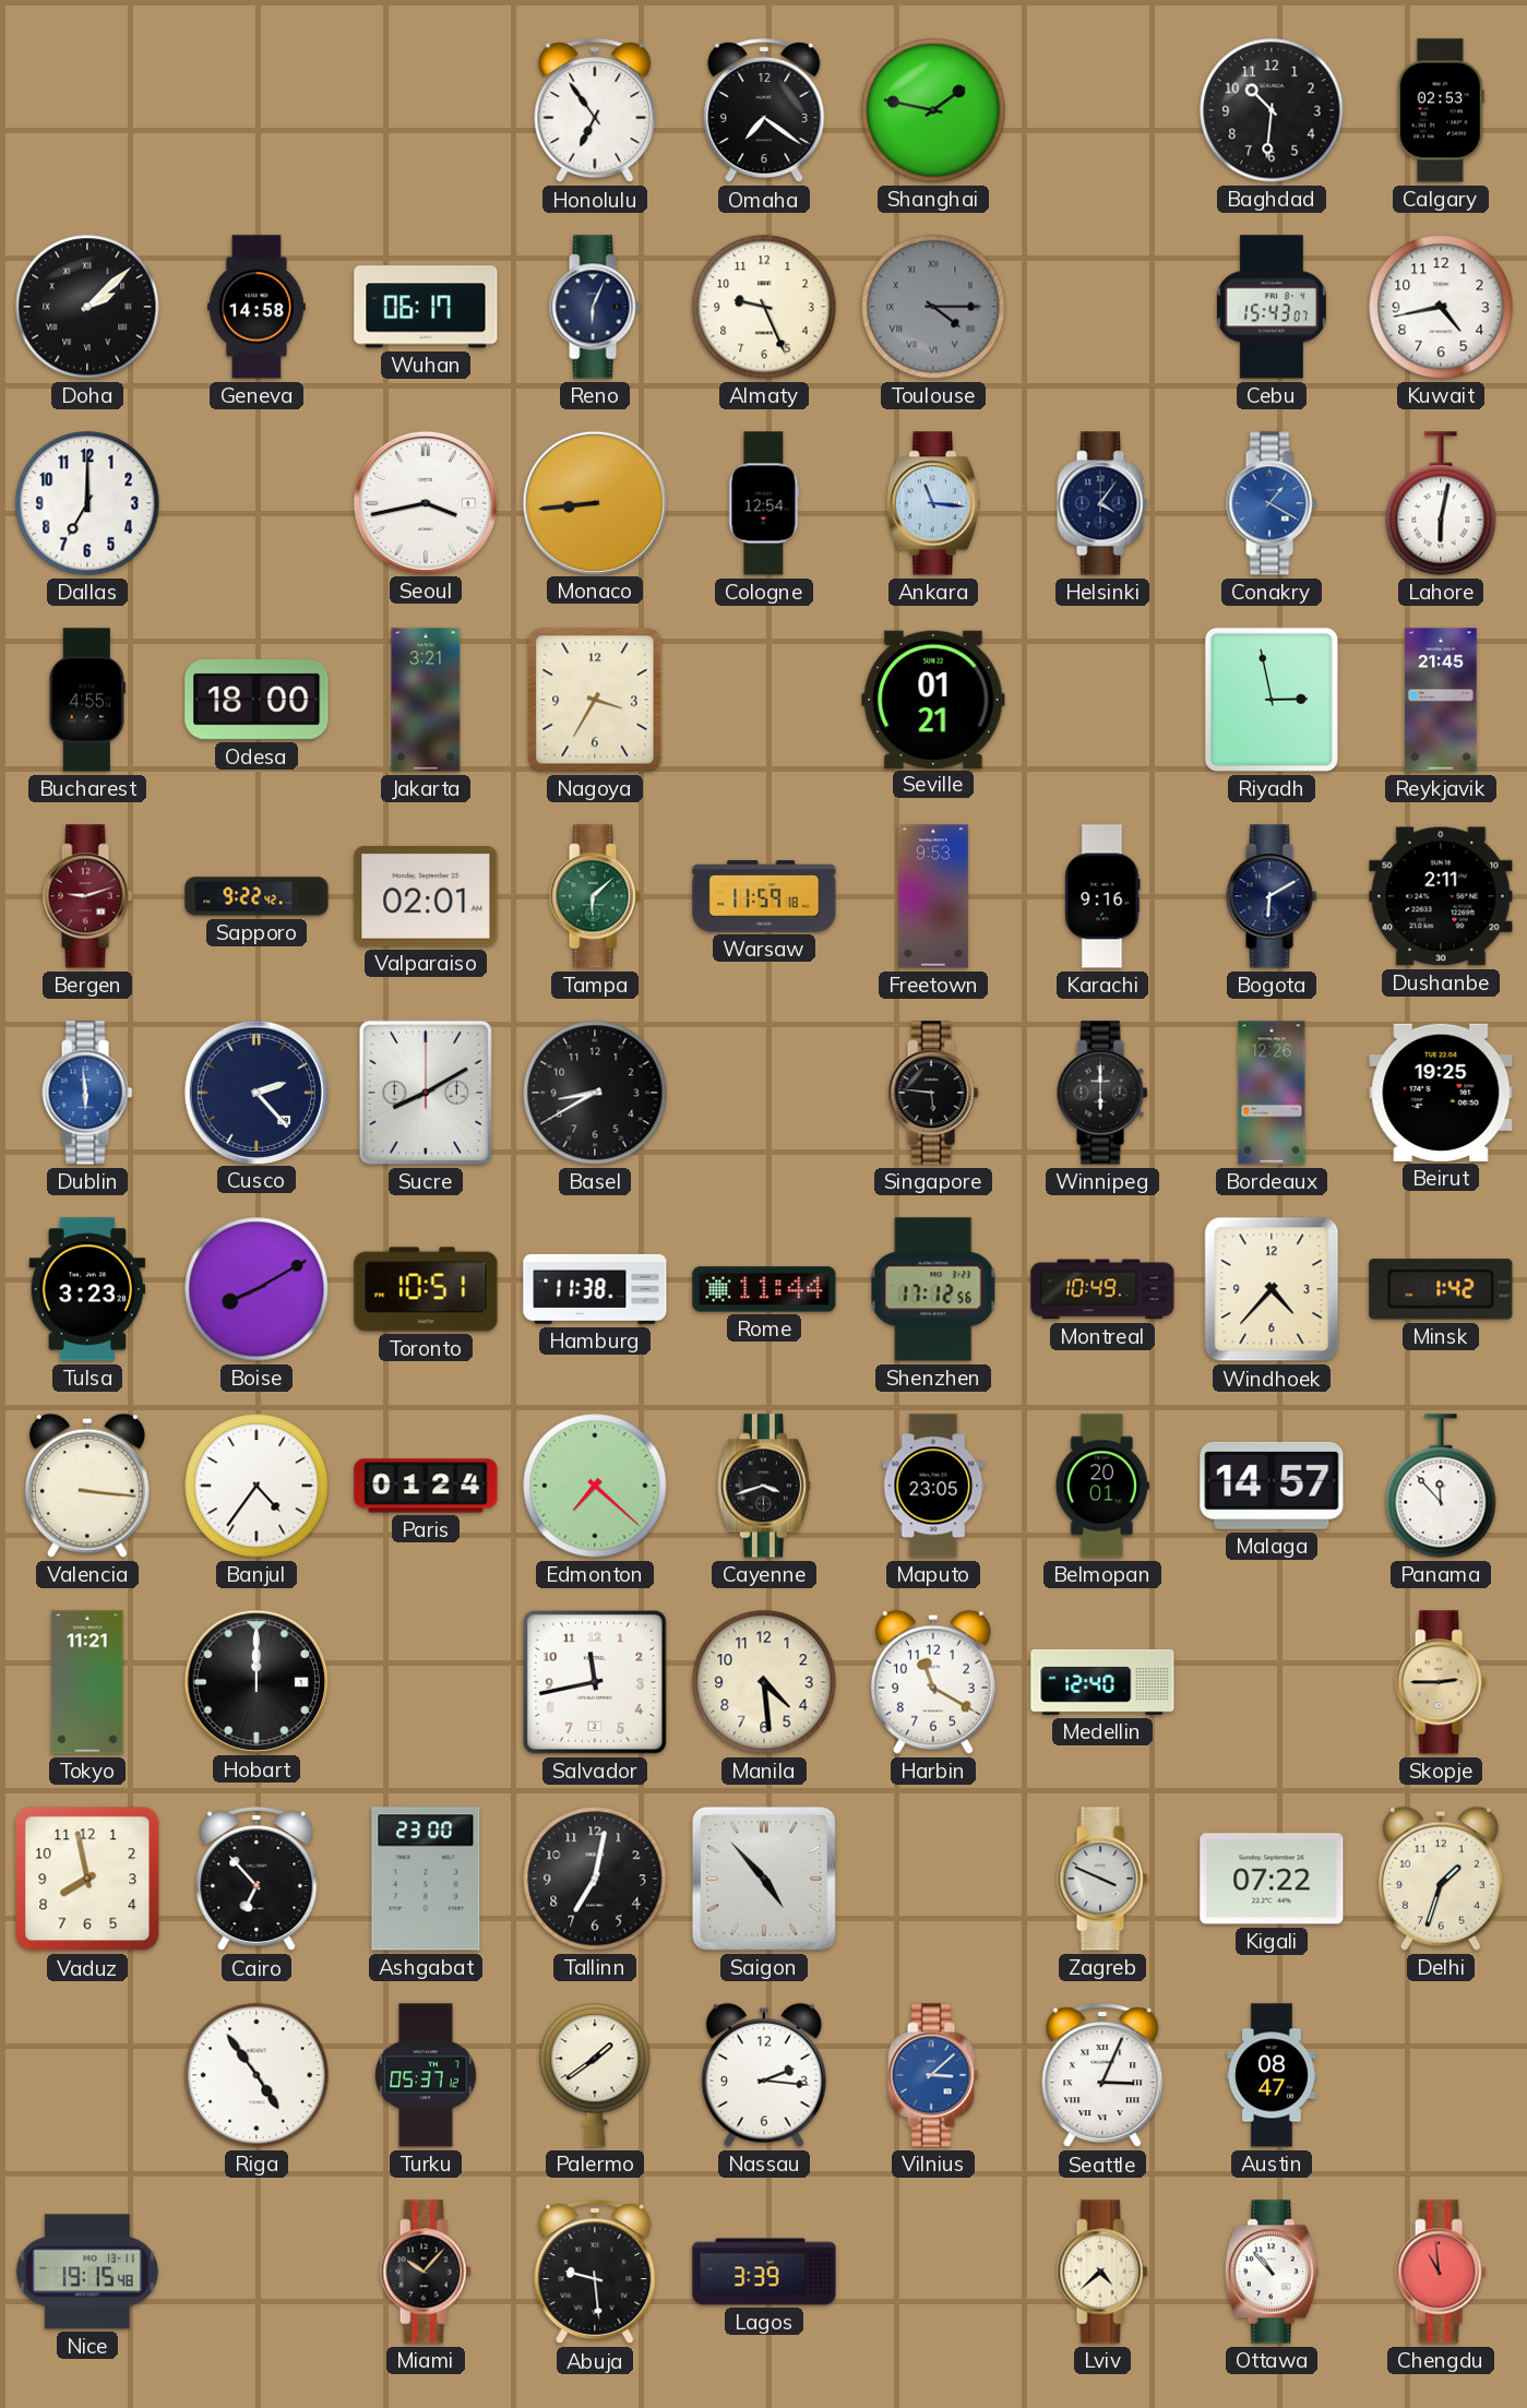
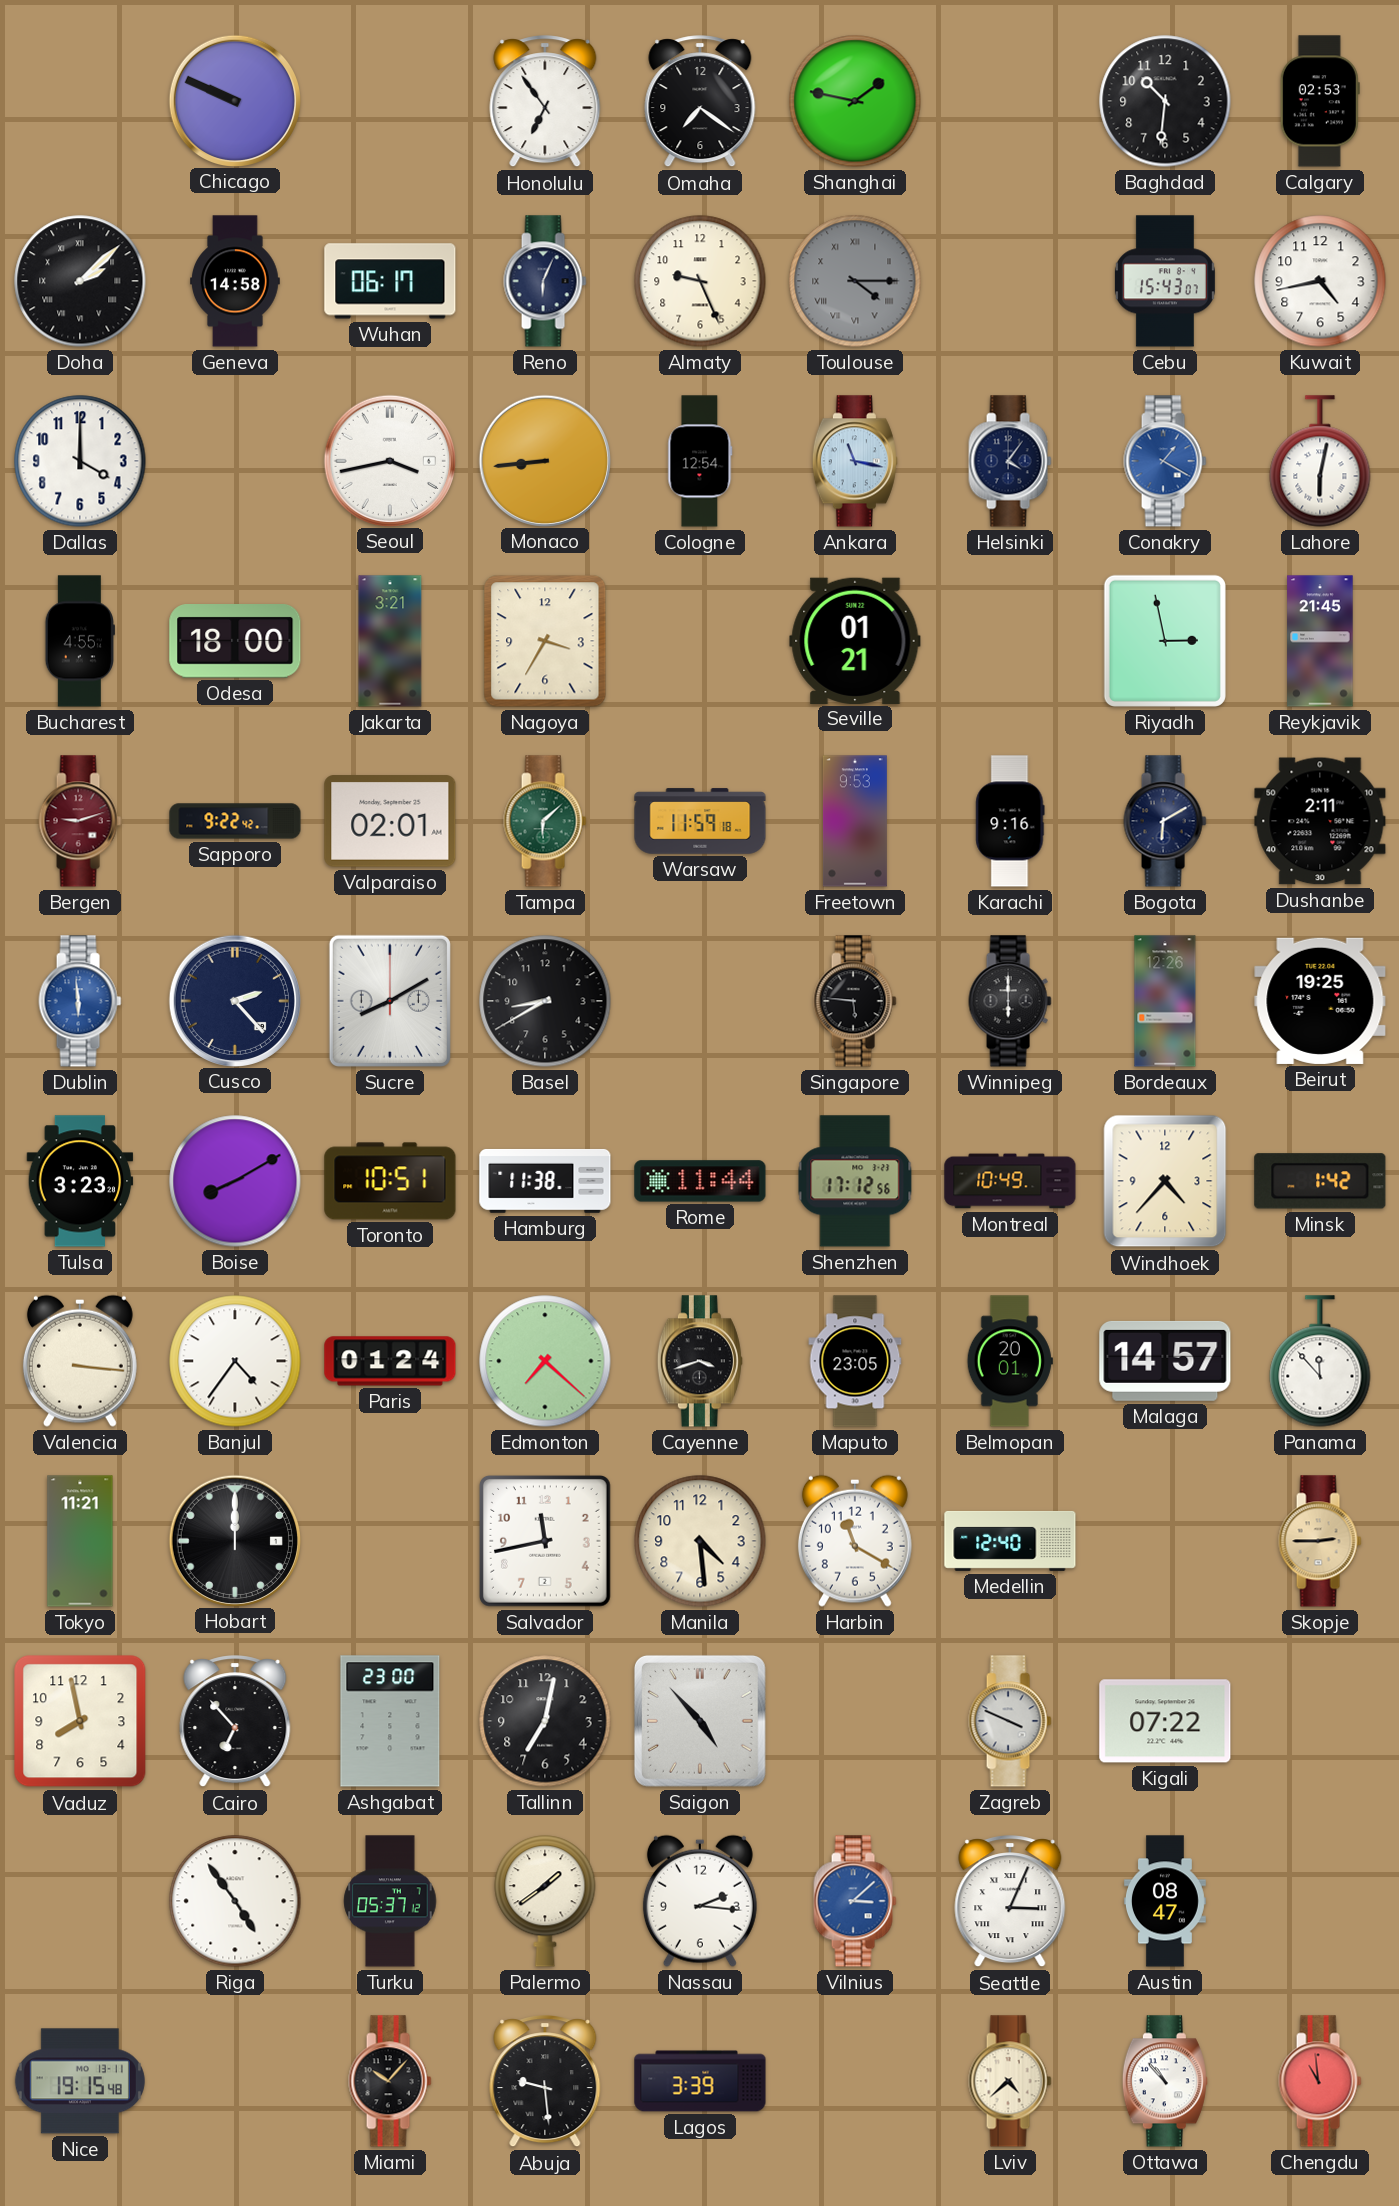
Chicago: none -> 9:49 (234, 100)
Dallas: 7:00 -> 4:00 (80, 461)
Ankara: 11:16 -> 11:17 (855, 461)
Delhi: 1:33 -> none (1441, 1879)
